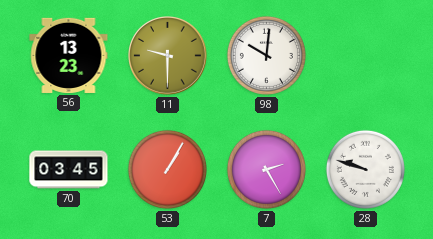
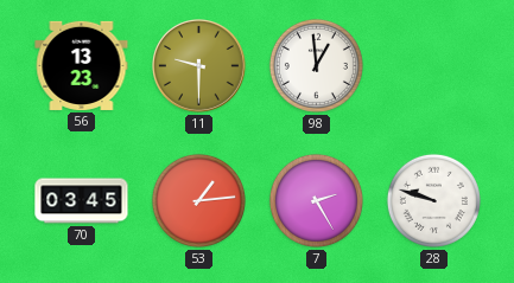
98: 10:01 -> 12:59 (316, 65)
53: 1:05 -> 1:14 (198, 200)
